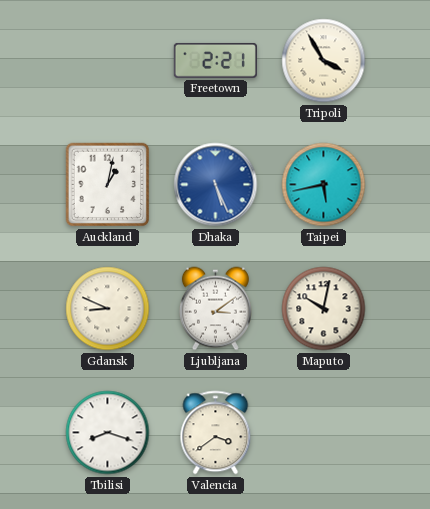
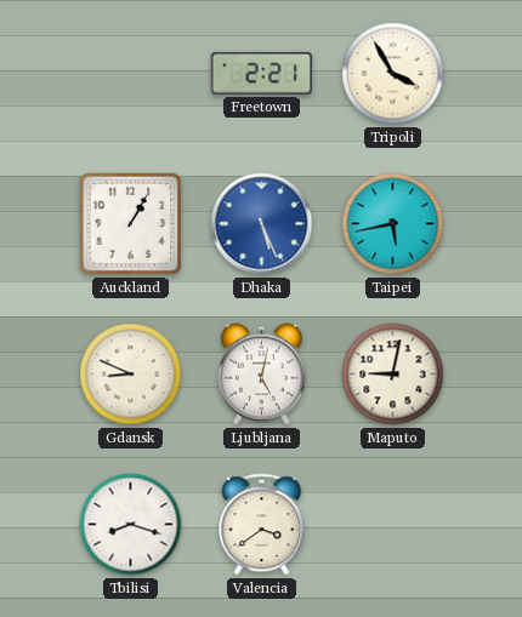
Auckland: 1:02 -> 1:05 (131, 224)
Ljubljana: 3:09 -> 5:02 (261, 375)
Maputo: 10:02 -> 9:02 (393, 375)
